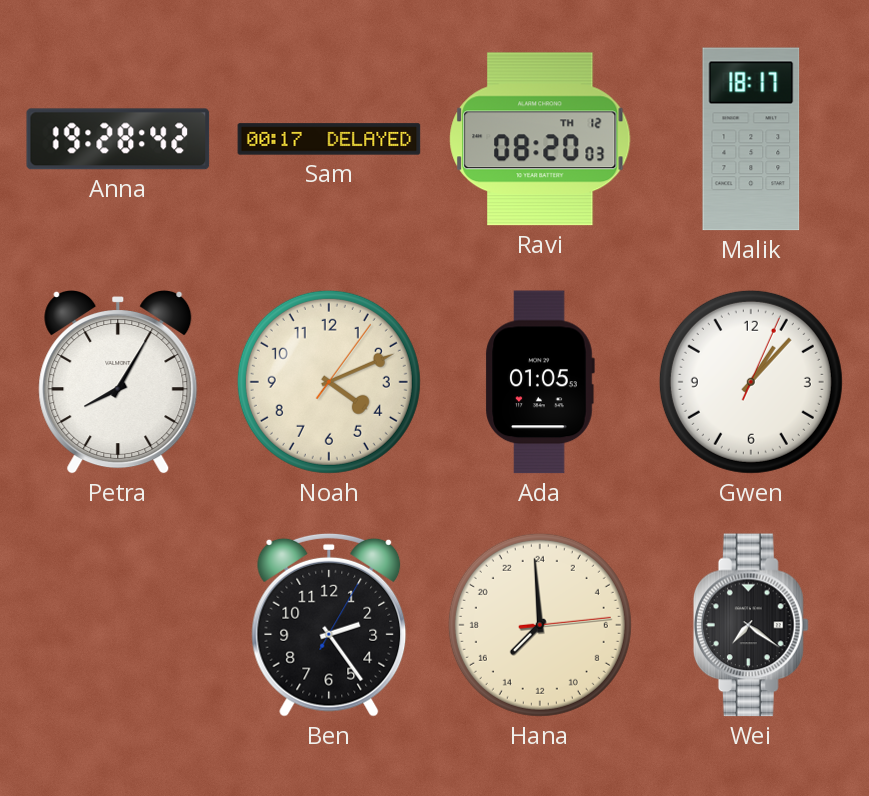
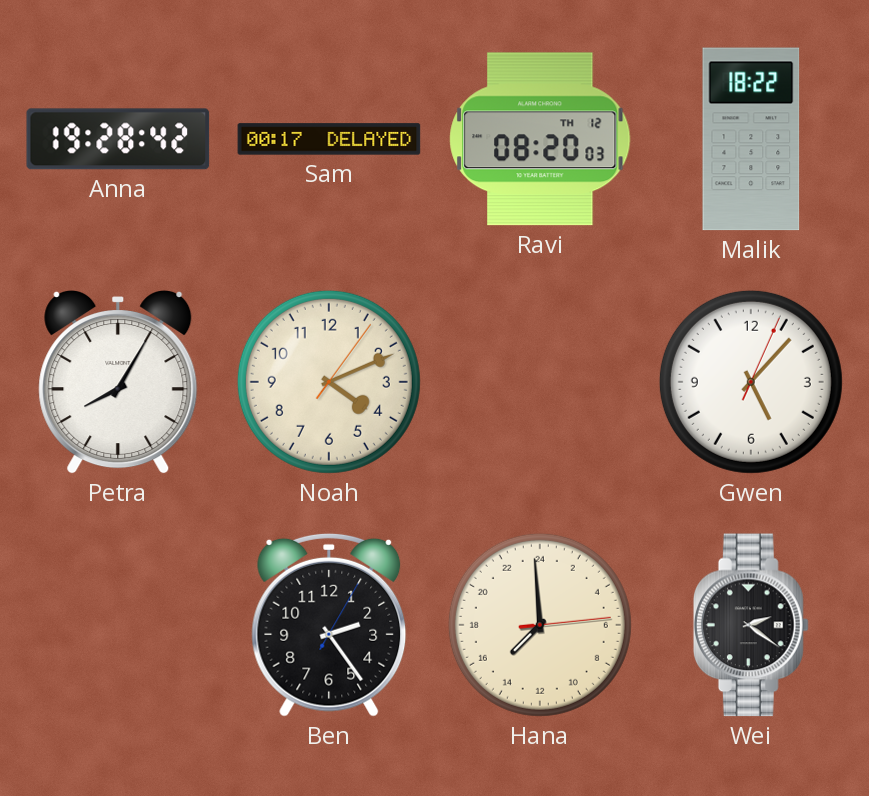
Malik: 18:17 -> 18:22 (751, 139)
Ada: 01:05 -> none (540, 382)
Gwen: 1:07 -> 5:07 (751, 382)
Wei: 7:21 -> 2:21 (751, 625)
